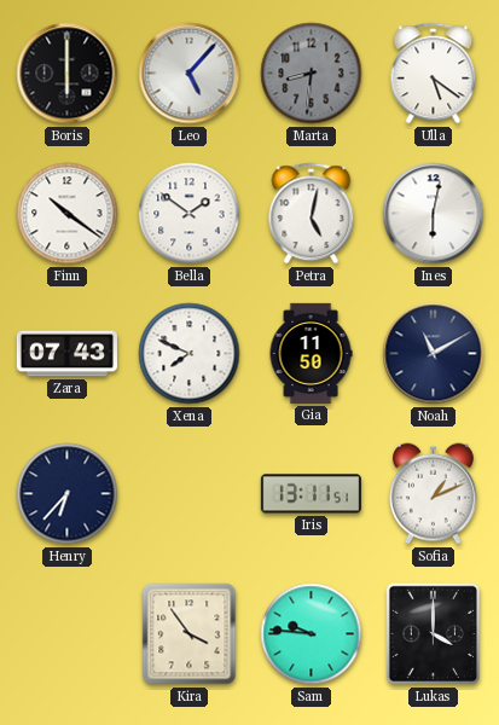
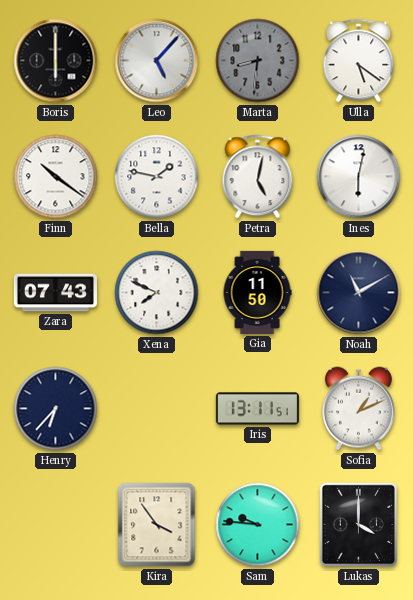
Bella: 1:51 -> 1:47 (157, 177)
